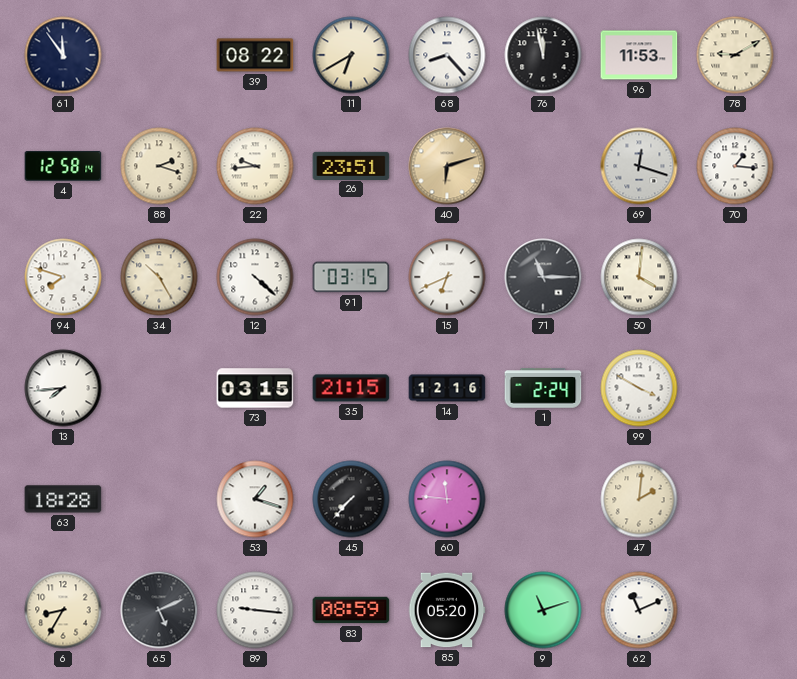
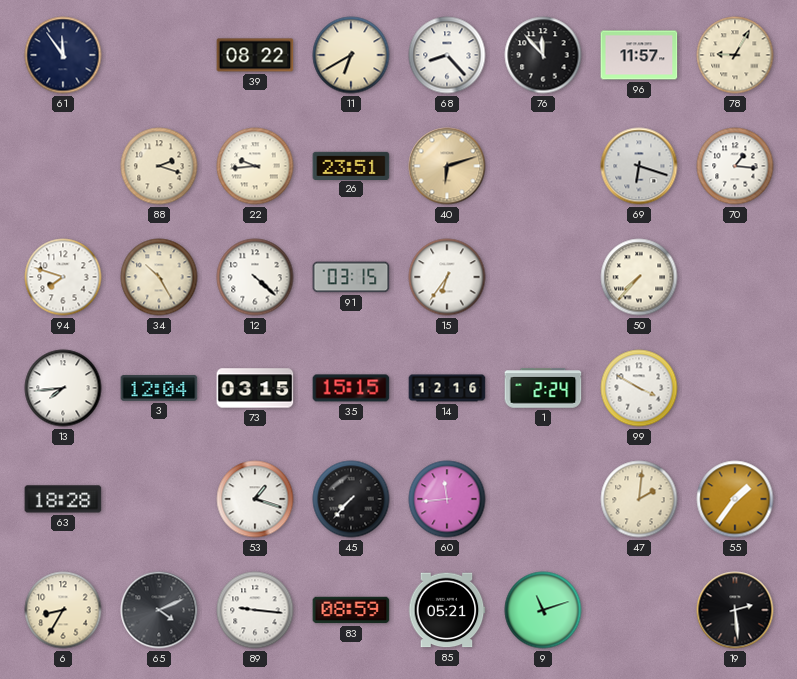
76: 11:58 -> 11:53 (543, 55)
96: 11:53 -> 11:57 (639, 55)
78: 9:10 -> 9:05 (735, 55)
4: 12:58 -> none (63, 166)
69: 12:18 -> 6:18 (639, 166)
15: 6:41 -> 6:36 (447, 277)
71: 11:15 -> none (543, 277)
50: 4:01 -> 7:37 (639, 277)
3: none -> 12:04 (159, 388)
35: 21:15 -> 15:15 (351, 388)
60: 11:46 -> 11:44 (447, 499)
55: none -> 1:36 (735, 499)
65: 5:11 -> 4:11 (159, 610)
85: 05:20 -> 05:21 (447, 610)
62: 11:11 -> none (639, 610)
19: none -> 2:29 (735, 610)
